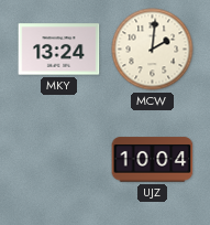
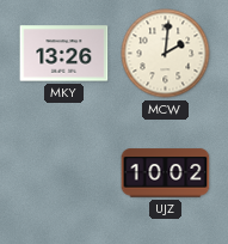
MKY: 13:24 -> 13:26 (64, 54)
UJZ: 10:04 -> 10:02 (166, 173)
